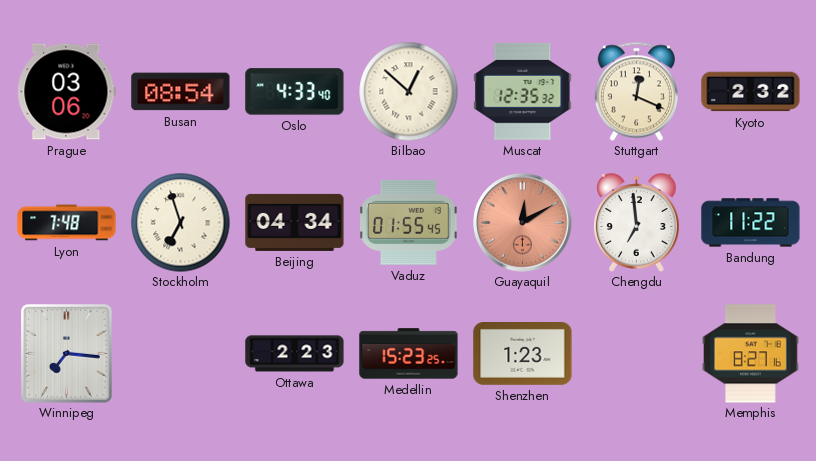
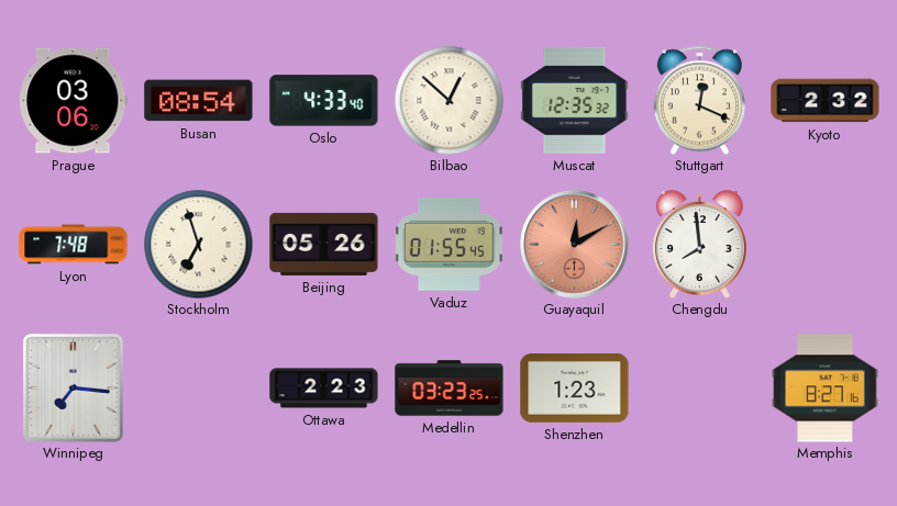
Beijing: 04:34 -> 05:26 (324, 244)
Chengdu: 6:59 -> 7:59 (700, 245)
Bandung: 11:22 -> none (751, 223)
Medellin: 15:23 -> 03:23 (450, 389)
